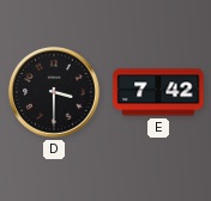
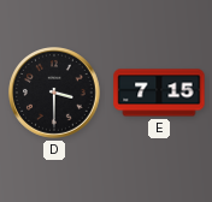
E: 7:42 -> 7:15 (159, 93)
